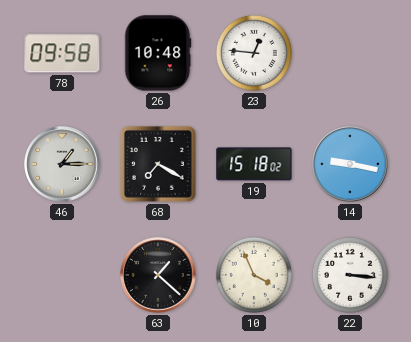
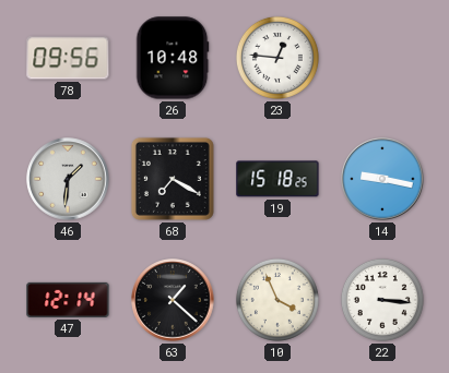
78: 09:58 -> 09:56 (68, 58)
46: 1:15 -> 1:31 (68, 179)
19: 15:18:02 -> 15:18:25 (277, 179)
47: none -> 12:14 (68, 300)
